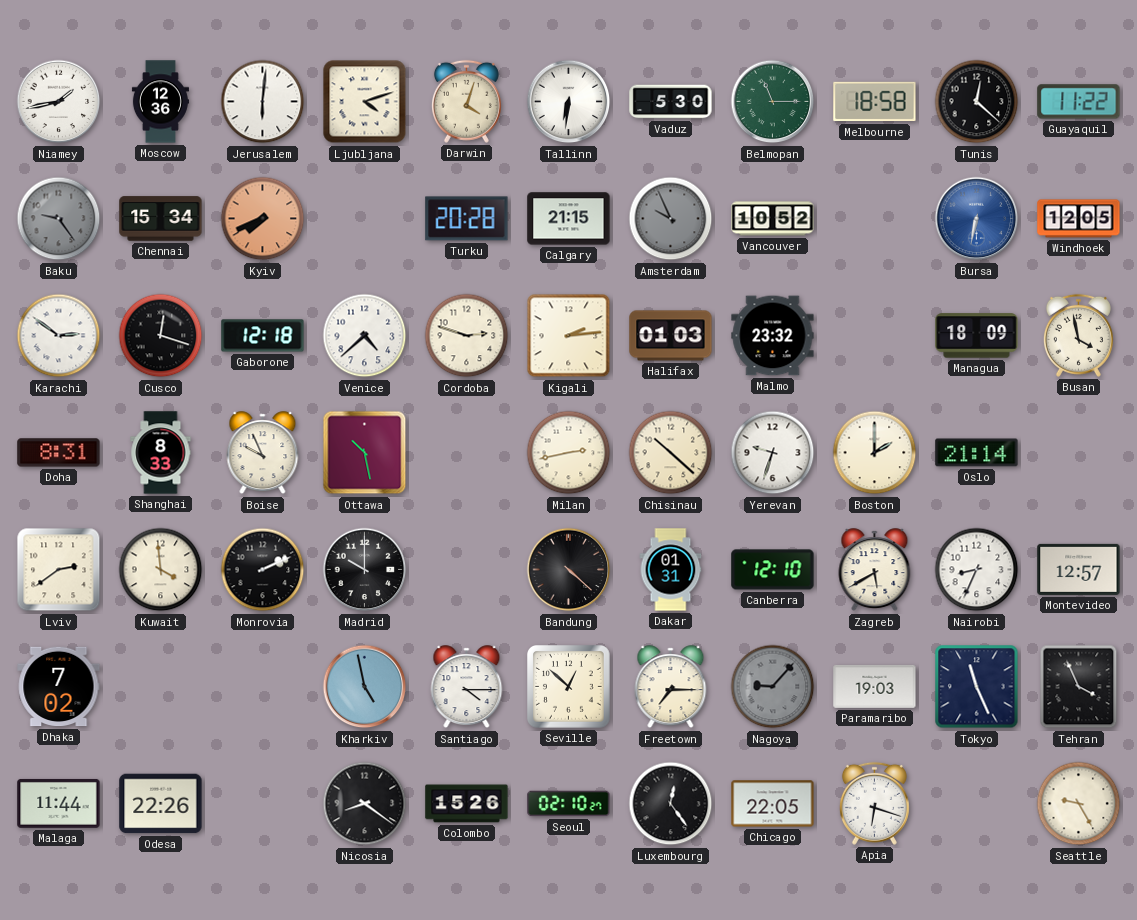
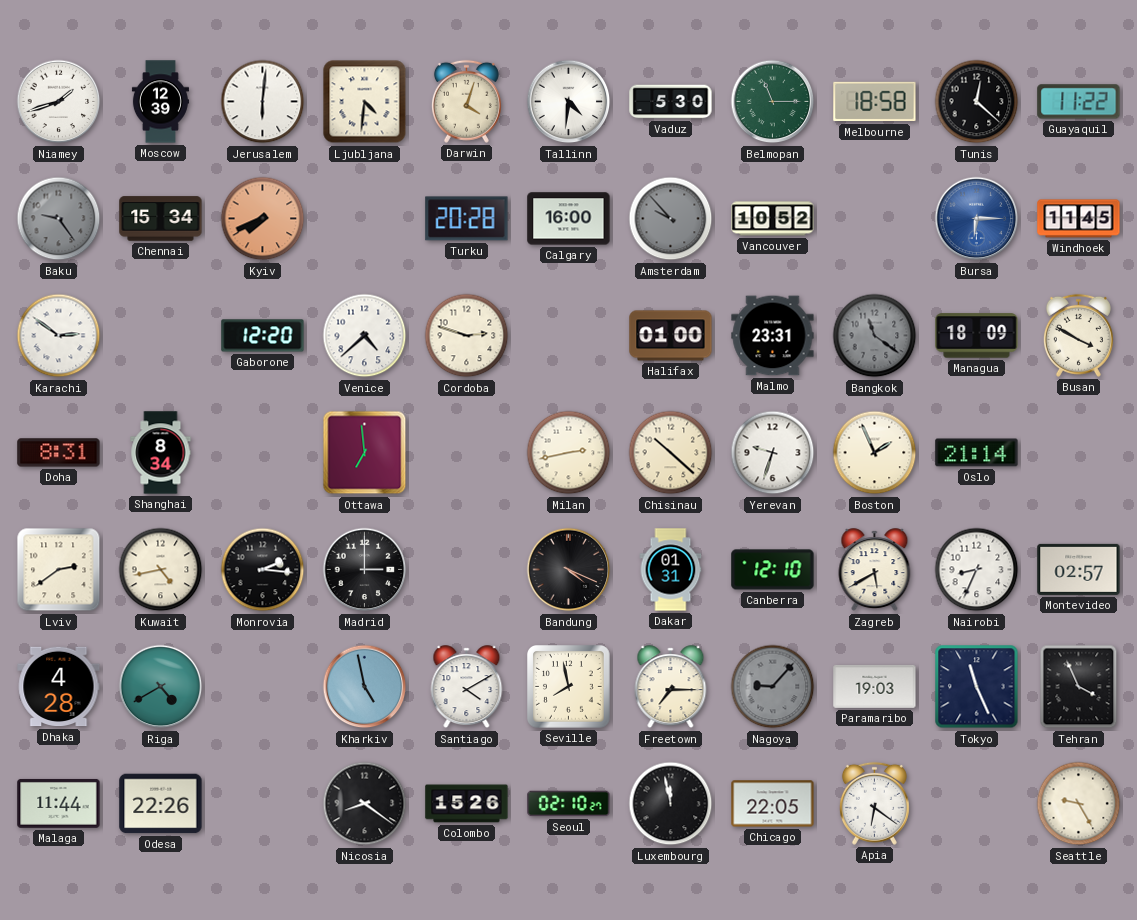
Niamey: 1:43 -> 1:42 (59, 102)
Moscow: 12:36 -> 12:39 (160, 102)
Ljubljana: 4:12 -> 4:31 (365, 102)
Tallinn: 6:31 -> 4:31 (569, 102)
Calgary: 21:15 -> 16:00 (569, 219)
Amsterdam: 9:56 -> 9:53 (671, 219)
Bursa: 6:32 -> 6:15 (977, 219)
Windhoek: 12:05 -> 11:45 (1079, 219)
Cusco: 12:18 -> none (161, 336)
Gaborone: 12:18 -> 12:20 (263, 336)
Kigali: 2:14 -> none (569, 336)
Halifax: 01:03 -> 01:00 (671, 336)
Malmo: 23:32 -> 23:31 (773, 336)
Bangkok: none -> 11:21 (875, 336)
Busan: 3:58 -> 3:50 (1078, 335)
Shanghai: 8:33 -> 8:34 (161, 453)
Boise: 9:56 -> none (263, 453)
Ottawa: 10:28 -> 6:59 (365, 453)
Boston: 2:00 -> 1:56 (875, 453)
Kuwait: 3:59 -> 4:43 (161, 570)
Monrovia: 2:11 -> 2:16 (263, 570)
Madrid: 10:00 -> 3:00 (365, 570)
Bandung: 4:22 -> 4:19 (569, 570)
Montevideo: 12:57 -> 02:57 (1079, 569)
Dhaka: 7:02 -> 4:28 (59, 687)
Riga: none -> 4:40 (161, 687)
Santiago: 4:15 -> 4:10 (467, 687)
Seville: 12:52 -> 7:58 (569, 687)
Luxembourg: 12:24 -> 11:58 (671, 804)
Apia: 6:18 -> 6:21 (874, 803)
